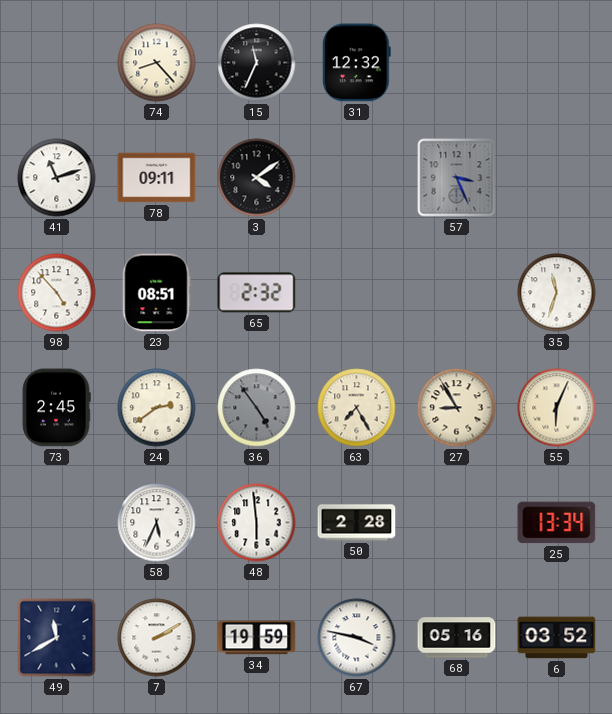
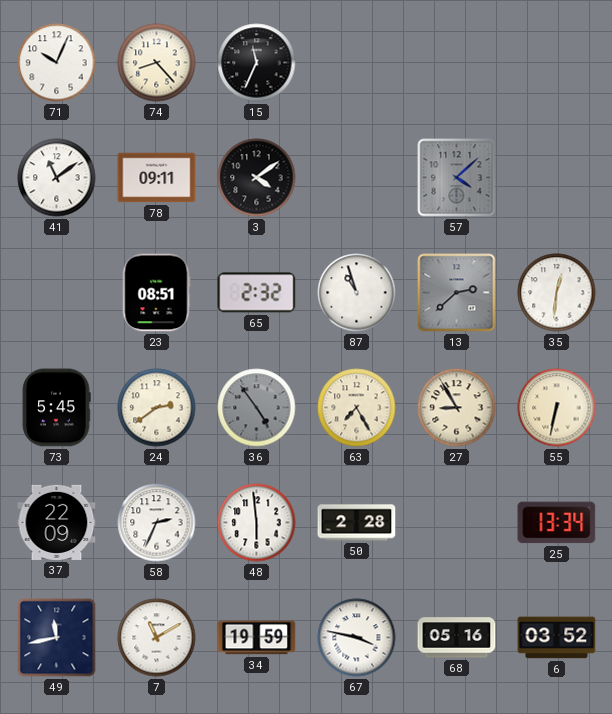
71: none -> 10:04 (57, 63)
31: 12:32 -> none (356, 63)
41: 11:12 -> 11:09 (57, 178)
57: 3:26 -> 4:08 (457, 178)
98: 4:53 -> none (57, 293)
87: none -> 10:57 (357, 293)
13: none -> 2:38 (457, 293)
35: 11:33 -> 12:31 (557, 293)
73: 2:45 -> 5:45 (56, 408)
55: 6:04 -> 6:32 (557, 408)
37: none -> 22:09 (57, 522)
58: 5:34 -> 2:34 (157, 523)
49: 11:40 -> 11:43 (57, 638)
7: 2:10 -> 11:10 (157, 638)
